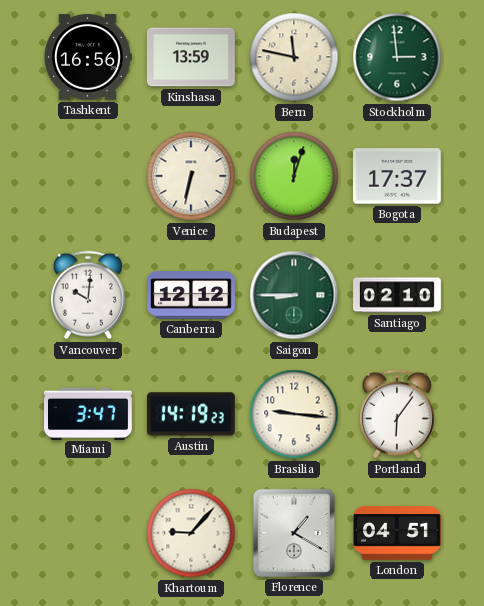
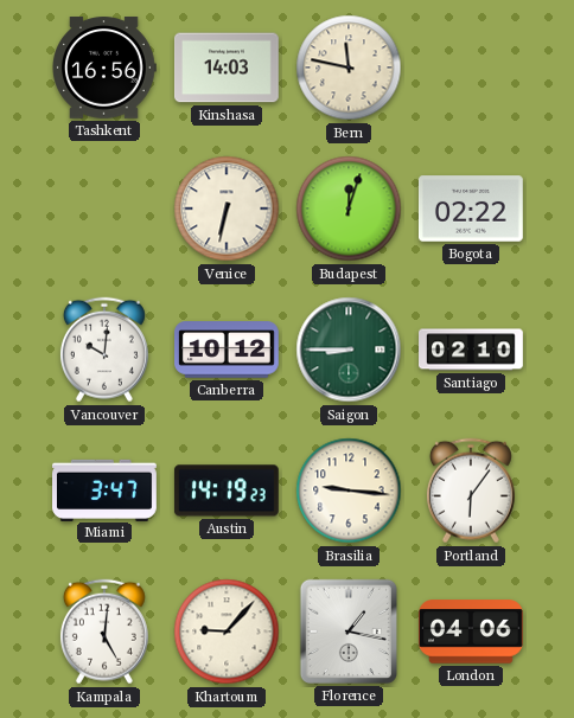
Kinshasa: 13:59 -> 14:03 (227, 68)
Stockholm: 2:59 -> none (397, 57)
Bogota: 17:37 -> 02:22 (471, 209)
Canberra: 12:12 -> 10:12 (228, 350)
Kampala: none -> 5:01 (104, 632)
Florence: 1:20 -> 1:17 (349, 632)
London: 04:51 -> 04:06 (472, 632)
